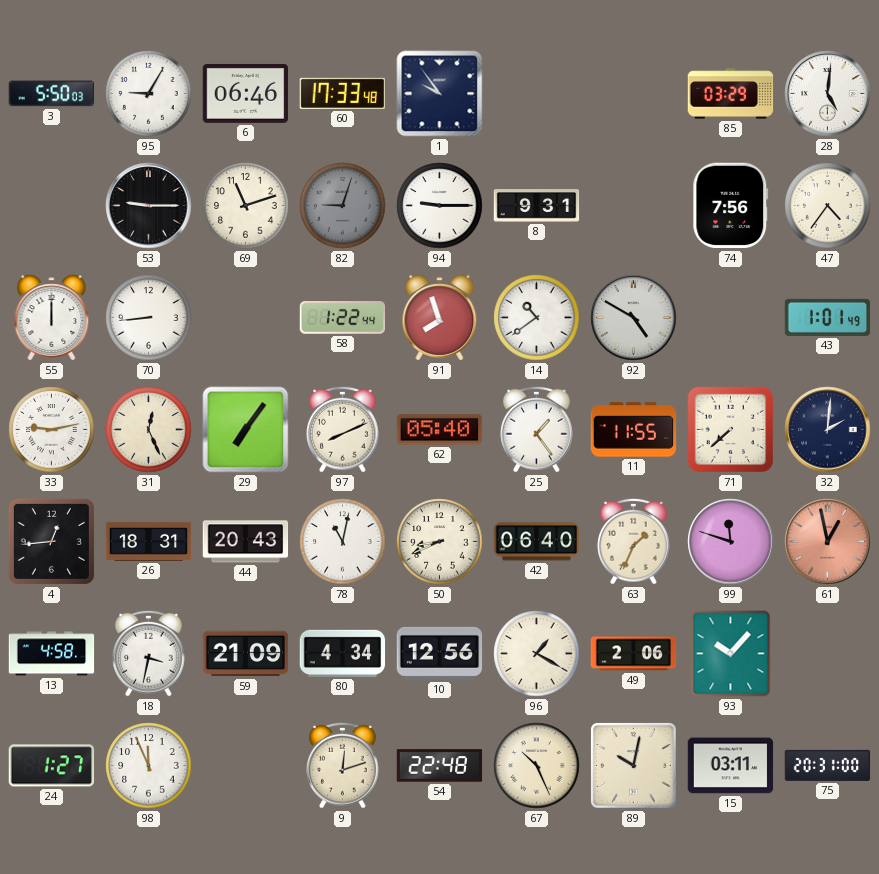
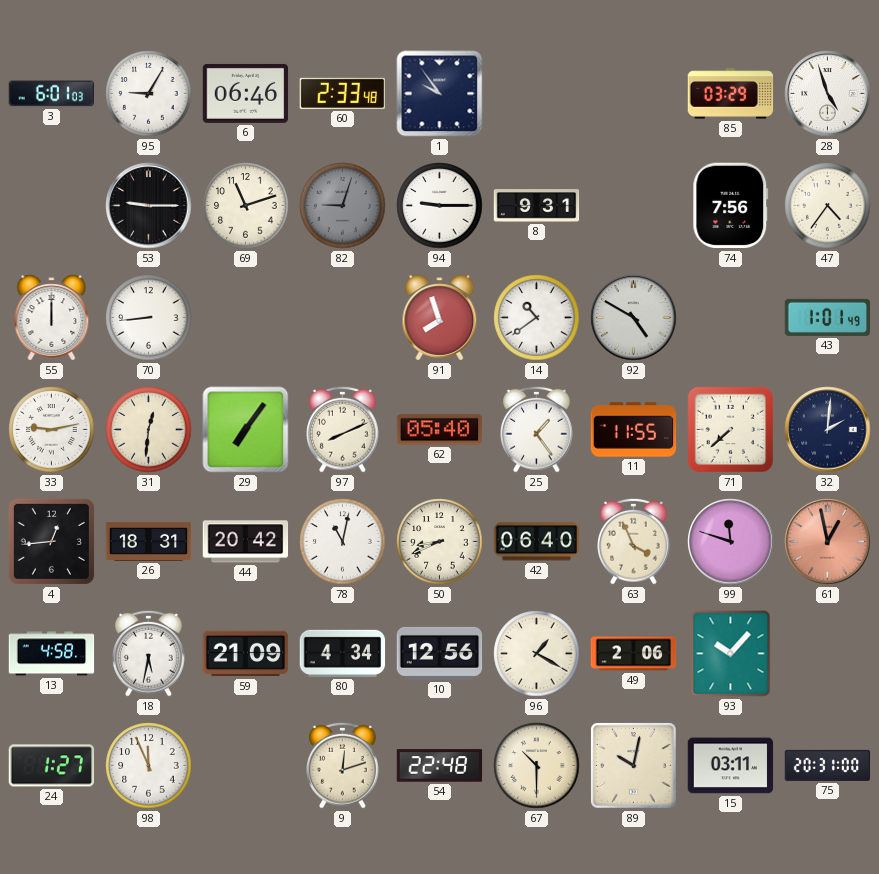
3: 5:50 -> 6:01 (52, 94)
60: 17:33 -> 2:33 (342, 93)
28: 5:01 -> 4:57 (828, 94)
58: 1:22 -> none (343, 318)
31: 12:26 -> 12:31 (149, 430)
44: 20:43 -> 20:42 (246, 542)
63: 1:34 -> 3:56 (634, 541)
18: 3:32 -> 5:32 (149, 653)
67: 10:26 -> 10:30 (537, 766)
